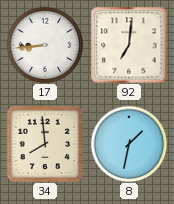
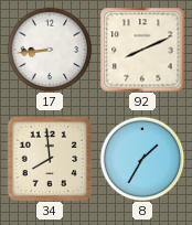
92: 7:01 -> 8:11 (142, 50)
8: 1:32 -> 1:35 (142, 159)
